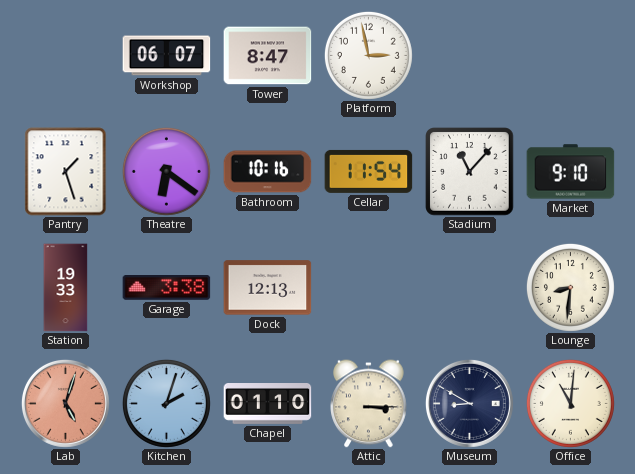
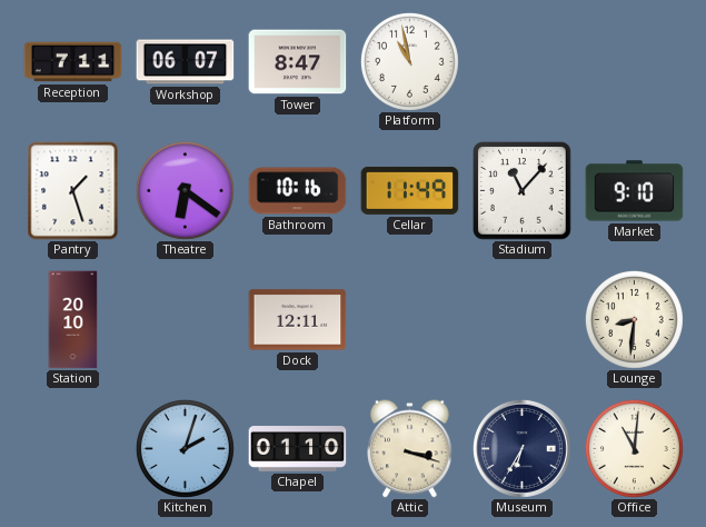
Reception: none -> 7:11 (73, 62)
Platform: 2:58 -> 10:58 (409, 61)
Cellar: 11:54 -> 11:49 (410, 190)
Station: 19:33 -> 20:10 (73, 320)
Garage: 3:38 -> none (167, 288)
Dock: 12:13 -> 12:11 (298, 320)
Lab: 5:03 -> none (65, 403)
Attic: 3:15 -> 3:18 (410, 449)
Museum: 8:50 -> 6:35 (521, 448)
